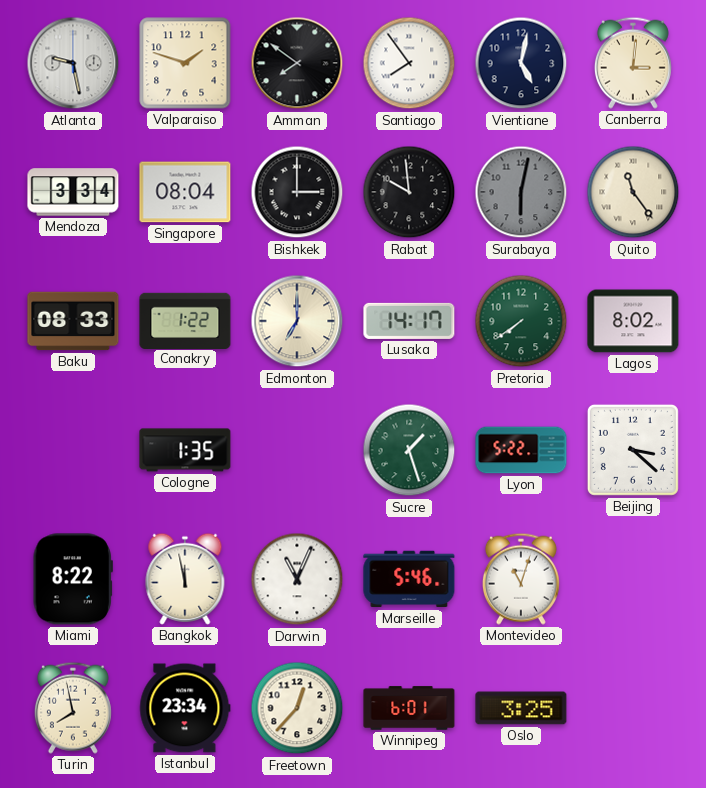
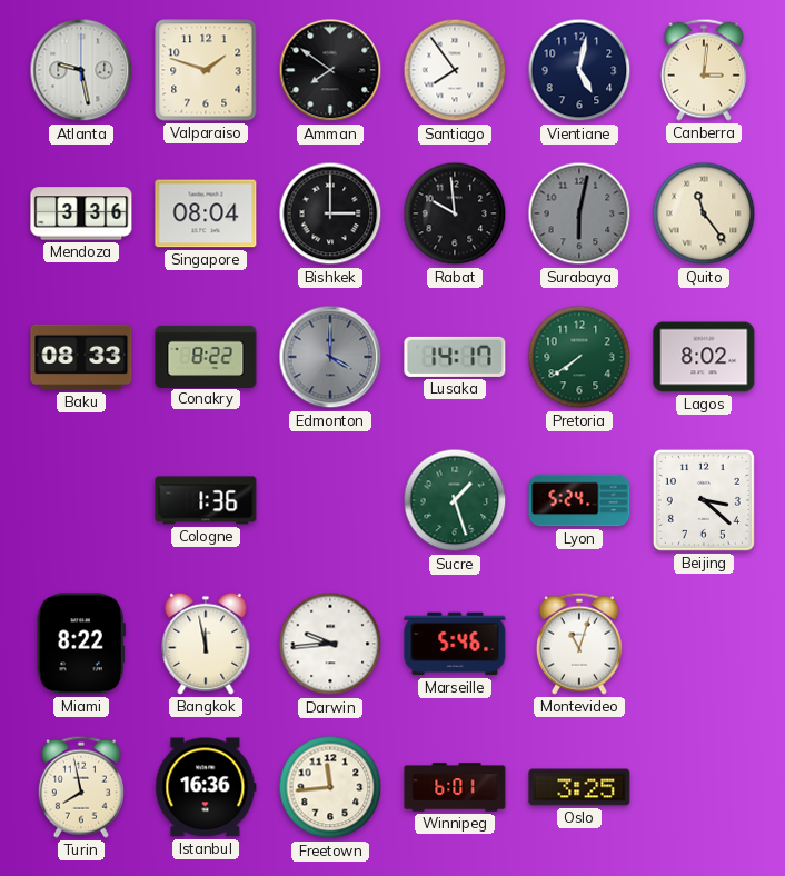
Mendoza: 3:34 -> 3:36 (81, 213)
Conakry: 1:22 -> 8:22 (206, 356)
Edmonton: 7:00 -> 4:00 (330, 357)
Edmonton dial: cream -> grey (330, 357)
Cologne: 1:35 -> 1:36 (206, 500)
Lyon: 5:22 -> 5:24 (579, 500)
Darwin: 11:04 -> 9:44 (330, 644)
Istanbul: 23:34 -> 16:36 (206, 787)
Freetown: 12:37 -> 11:44 (330, 787)
